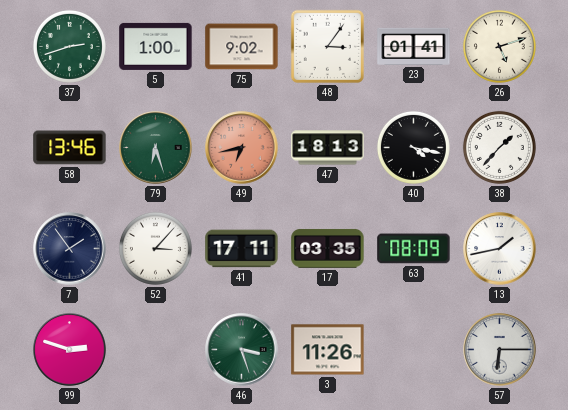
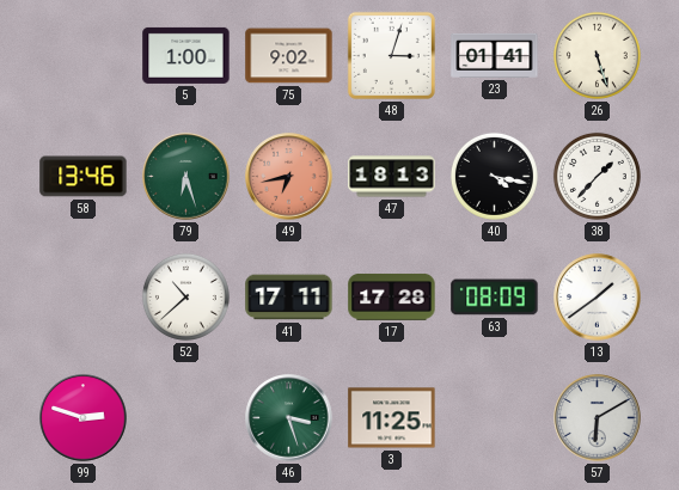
37: 2:42 -> none (69, 46)
48: 3:06 -> 3:03 (391, 55)
26: 5:12 -> 5:27 (597, 55)
7: 1:54 -> none (70, 249)
52: 3:07 -> 10:38 (185, 296)
17: 03:35 -> 17:28 (392, 298)
13: 1:43 -> 1:39 (598, 298)
3: 11:26 -> 11:25 (392, 418)
57: 6:15 -> 6:10 (598, 418)
